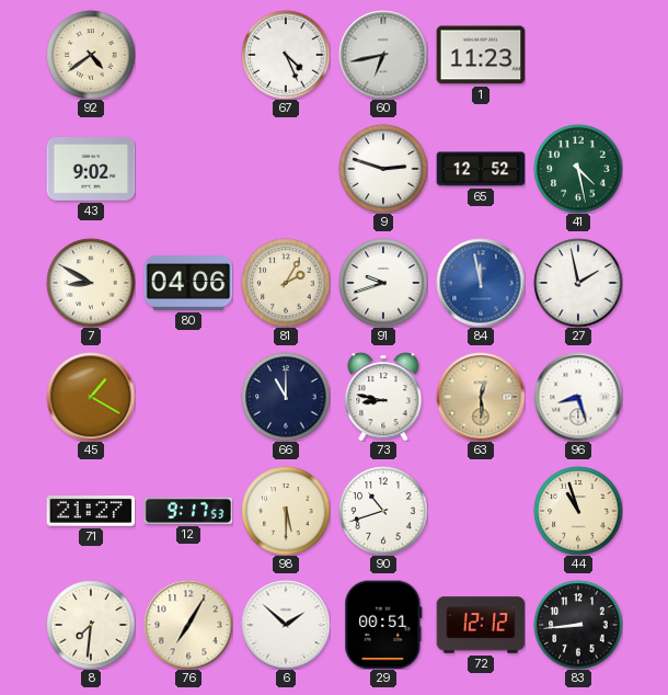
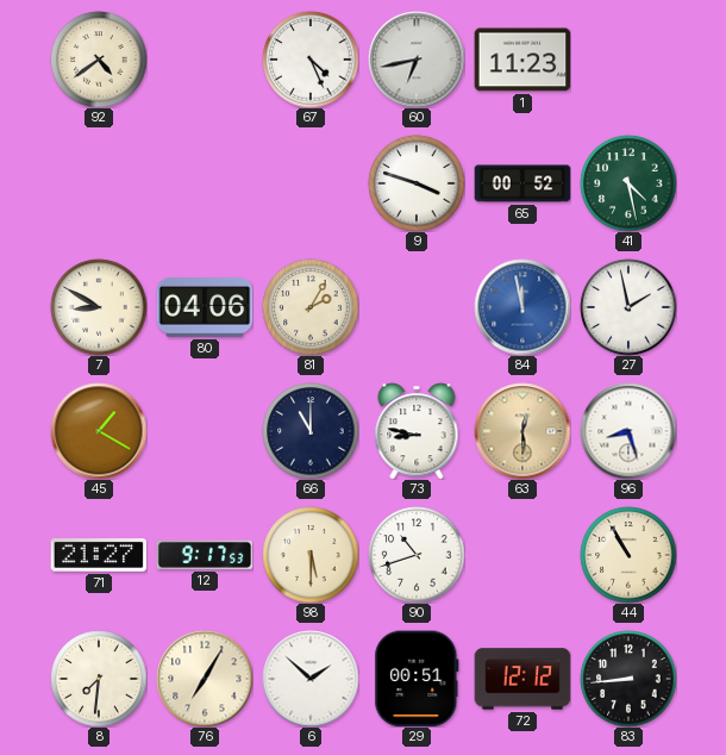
43: 9:02 -> none (91, 169)
9: 2:48 -> 3:48 (417, 183)
65: 12:52 -> 00:52 (522, 183)
91: 9:42 -> none (383, 283)
44: 10:57 -> 10:55 (628, 555)
